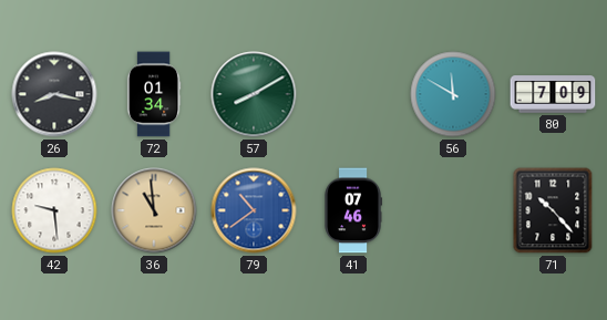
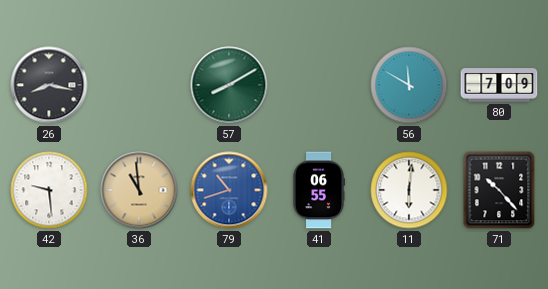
72: 01:34 -> none (154, 94)
79: 10:39 -> 10:42 (229, 190)
41: 07:46 -> 06:55 (318, 190)
11: none -> 6:01 (409, 190)
